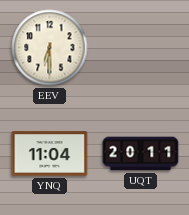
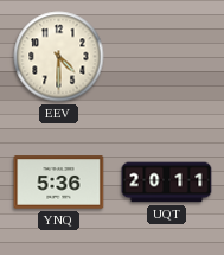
EEV: 6:30 -> 4:30 (59, 57)
YNQ: 11:04 -> 5:36 (59, 183)
